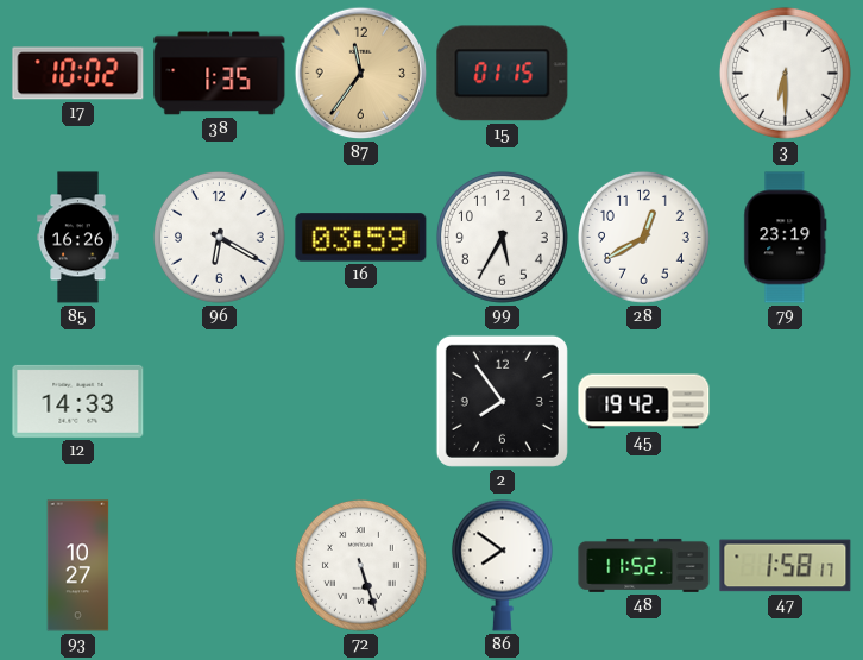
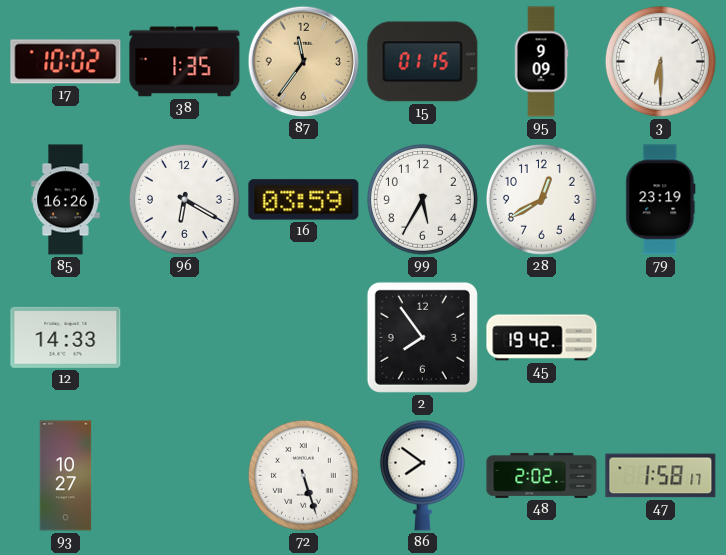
95: none -> 9:09 (541, 62)
48: 11:52 -> 2:02 (542, 475)
